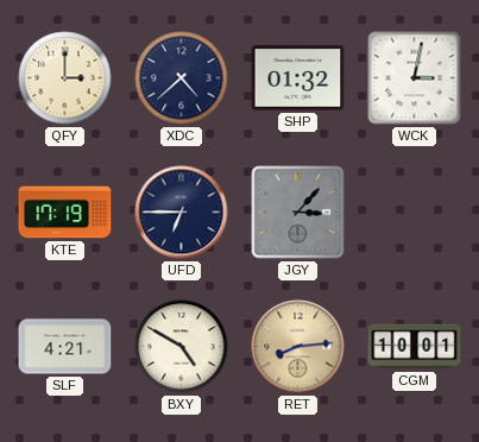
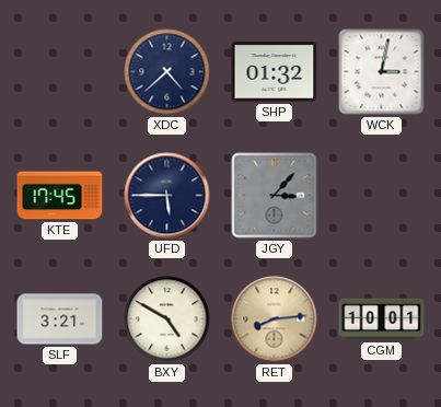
QFY: 3:00 -> none (65, 78)
KTE: 17:19 -> 17:45 (60, 196)
UFD: 6:45 -> 5:45 (167, 196)
SLF: 4:21 -> 3:21 (60, 319)
